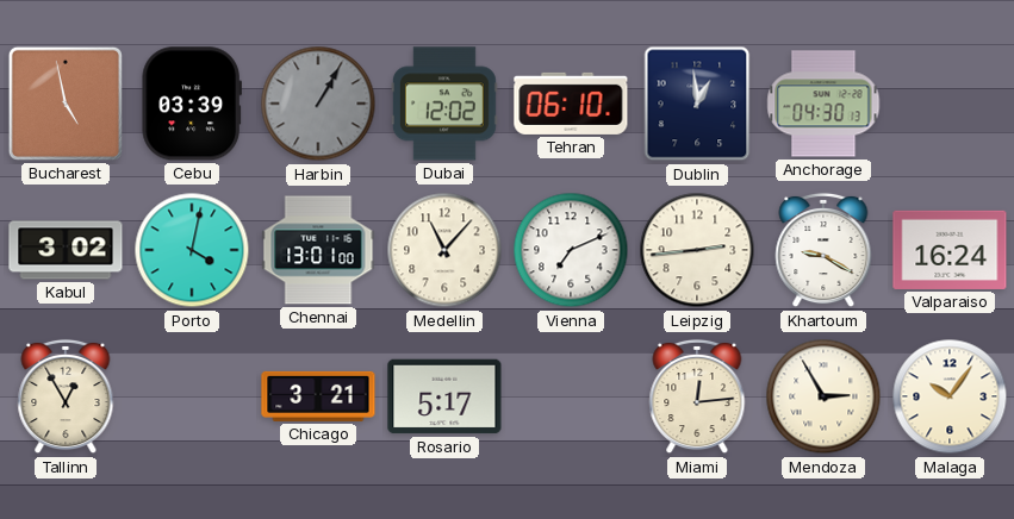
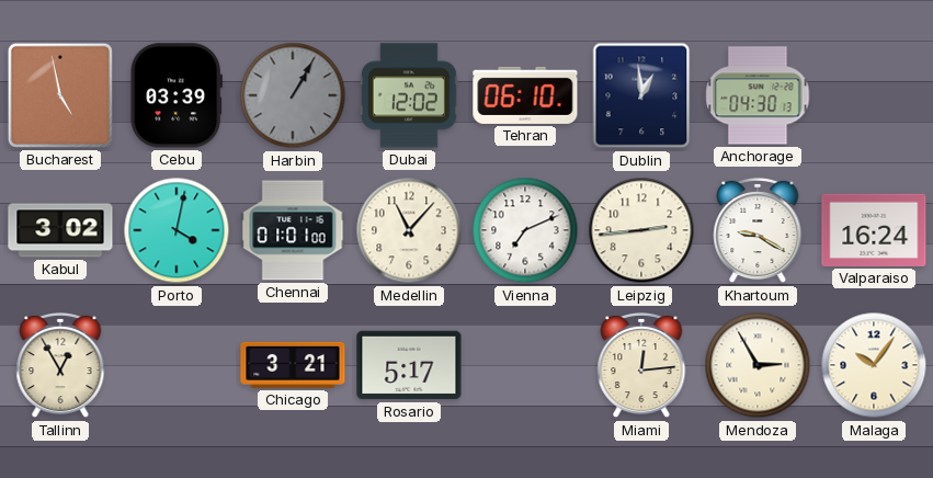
Chennai: 13:01 -> 01:01 (293, 230)
